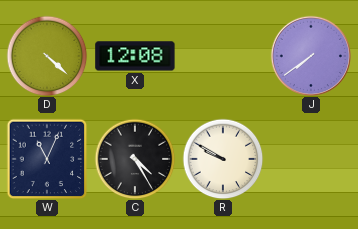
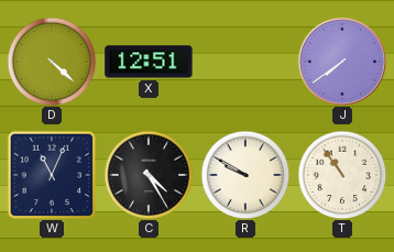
X: 12:08 -> 12:51 (149, 62)
T: none -> 10:54 (342, 175)
